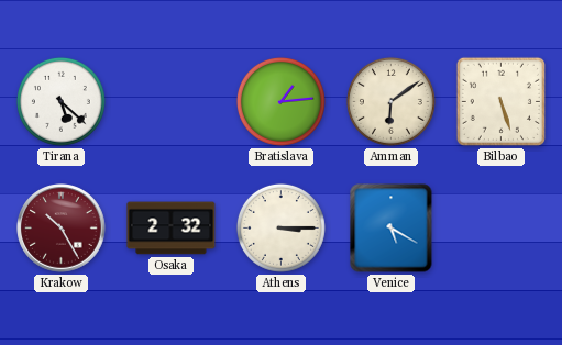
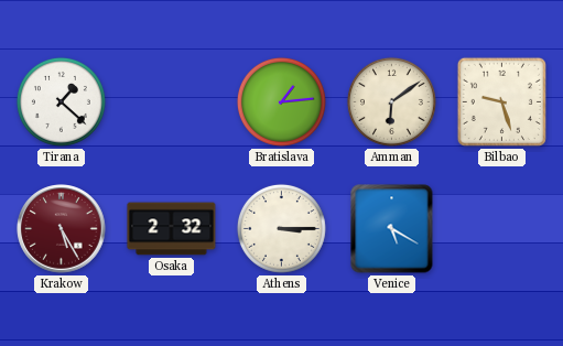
Tirana: 5:22 -> 1:22 (61, 101)
Bilbao: 5:27 -> 9:27 (501, 101)
Krakow: 10:25 -> 5:25 (62, 229)
